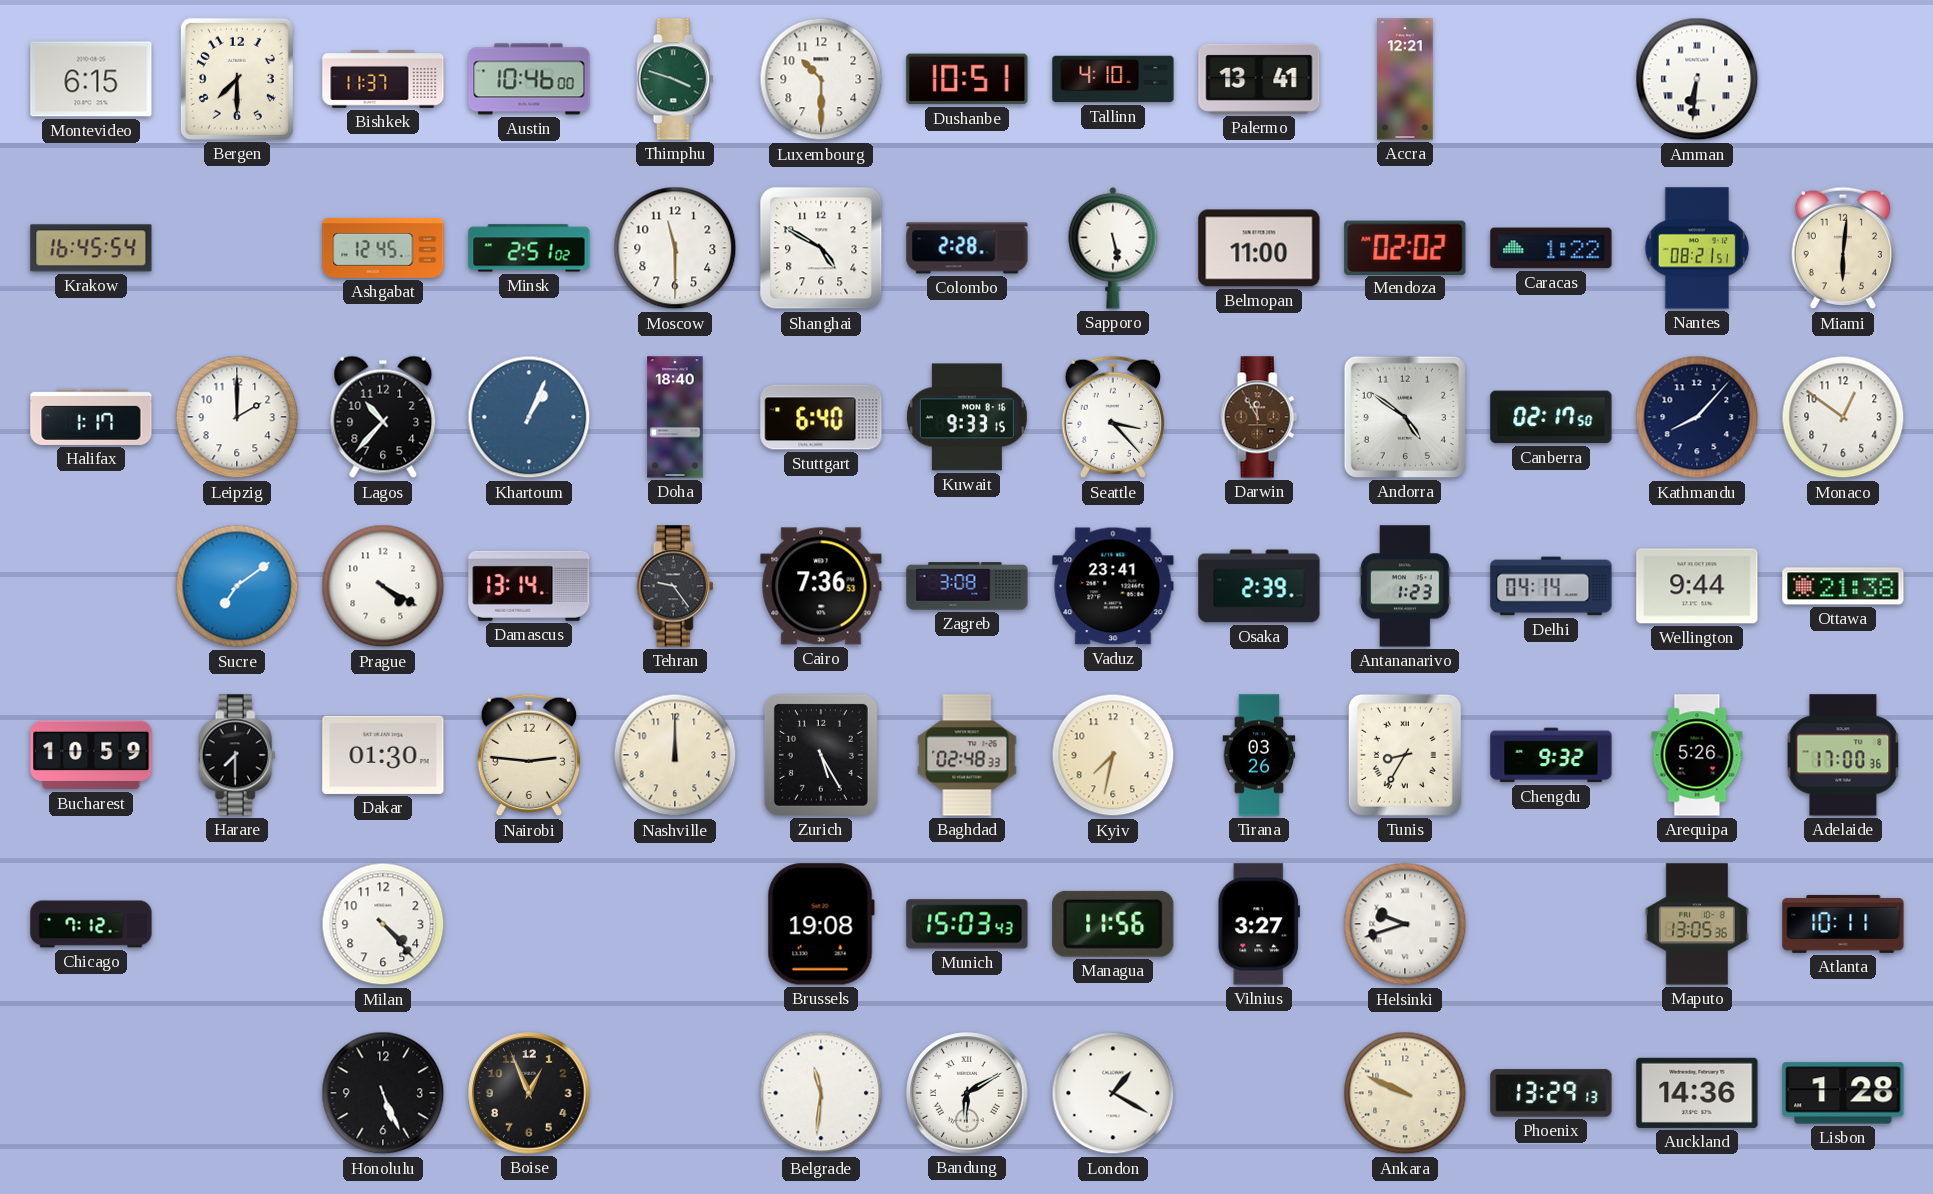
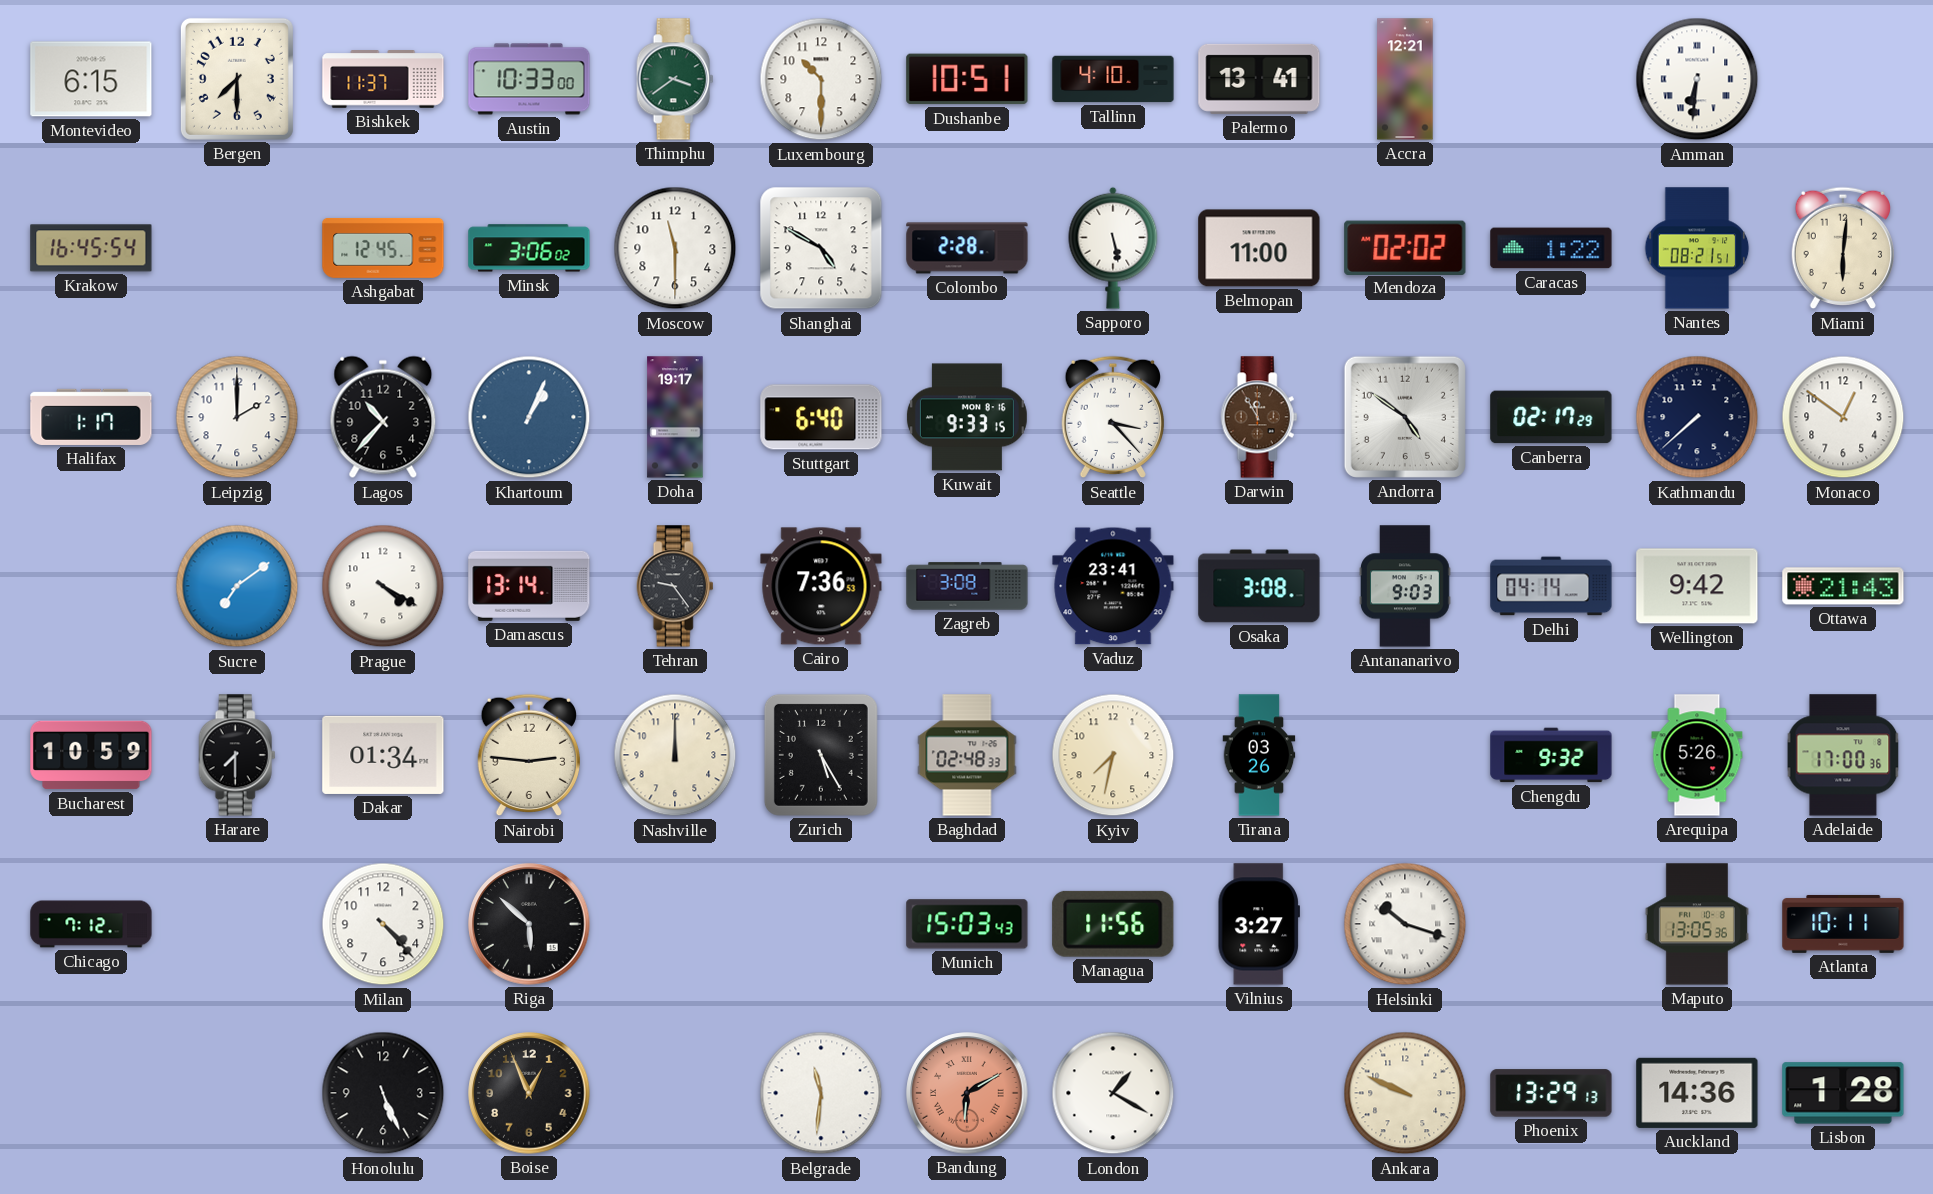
Austin: 10:46 -> 10:33 (529, 79)
Thimphu: 3:48 -> 3:39 (675, 79)
Minsk: 2:51 -> 3:06 (529, 248)
Doha: 18:40 -> 19:17 (675, 417)
Canberra: 02:17:50 -> 02:17:29 (1551, 417)
Kathmandu: 8:07 -> 7:38 (1697, 417)
Osaka: 2:39 -> 3:08 (1259, 586)
Antananarivo: 1:23 -> 9:03 (1405, 586)
Wellington: 9:44 -> 9:42 (1697, 586)
Ottawa: 21:38 -> 21:43 (1843, 586)
Dakar: 01:30 -> 01:34 (383, 755)
Tunis: 8:35 -> none (1405, 755)
Riga: none -> 5:52 (529, 924)
Brussels: 19:08 -> none (821, 924)
Helsinki: 9:42 -> 10:18 (1405, 924)
Bandung dial: white -> salmon (967, 1093)
